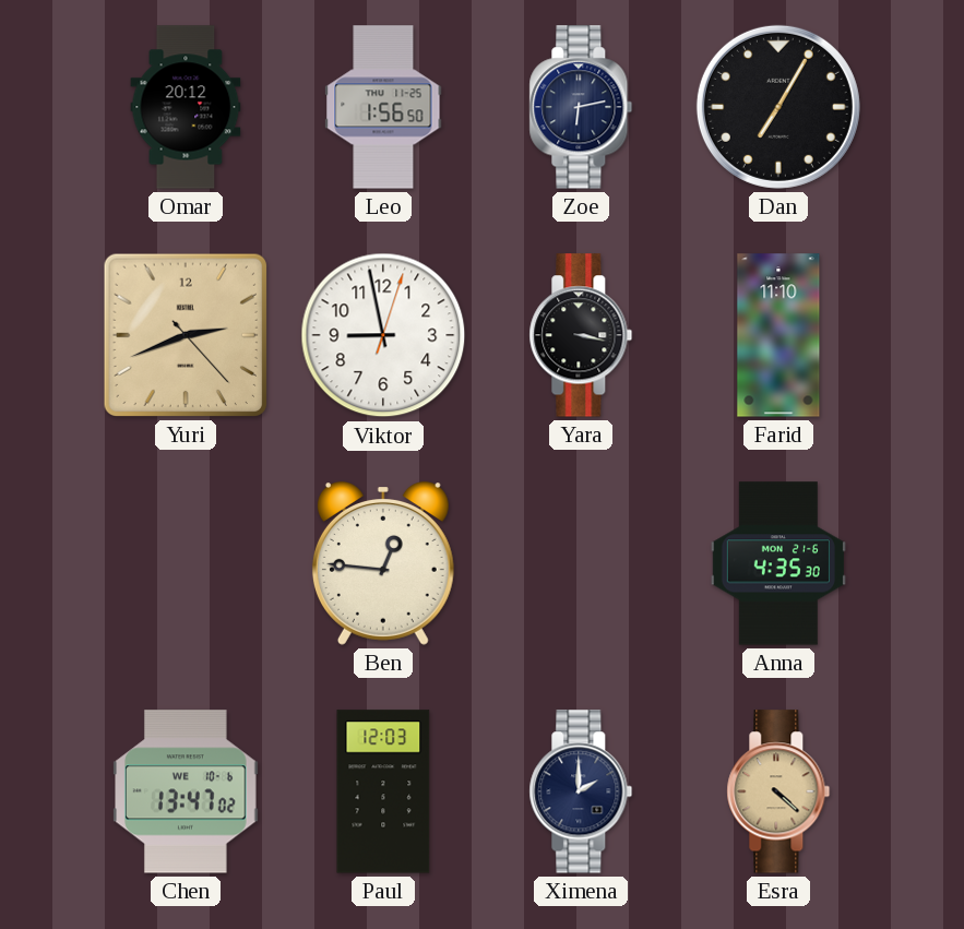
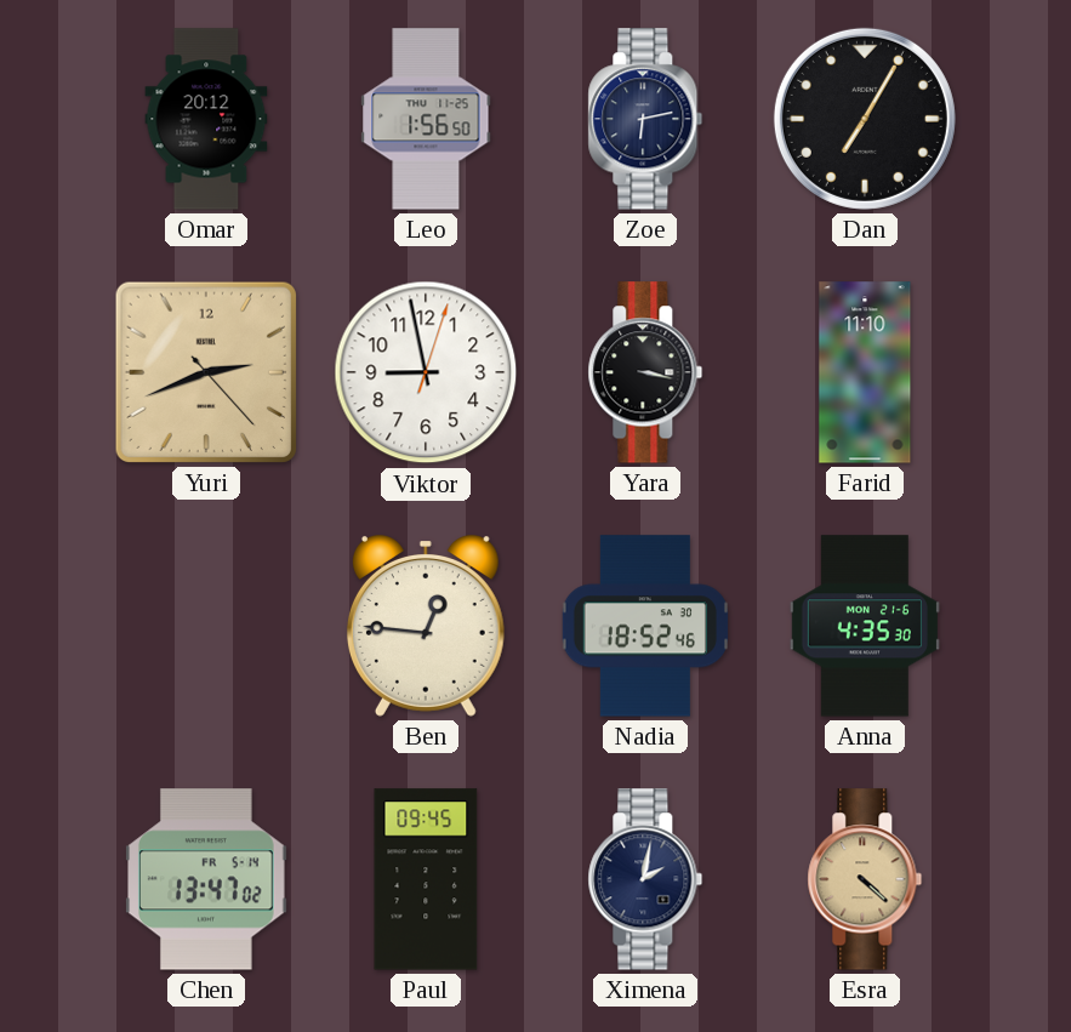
Nadia: none -> 18:52 (644, 626)
Chen date: WE 10-6 -> FR 5-14 (207, 879)
Paul: 12:03 -> 09:45 (426, 879)
Ximena: 2:00 -> 2:02 (645, 879)
